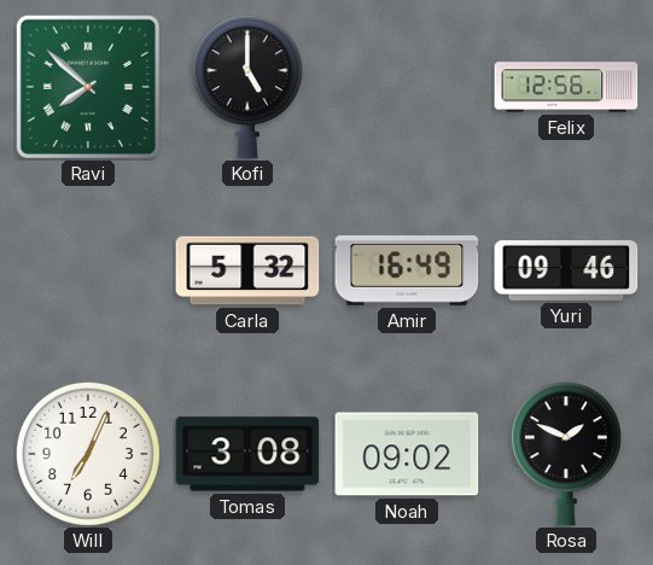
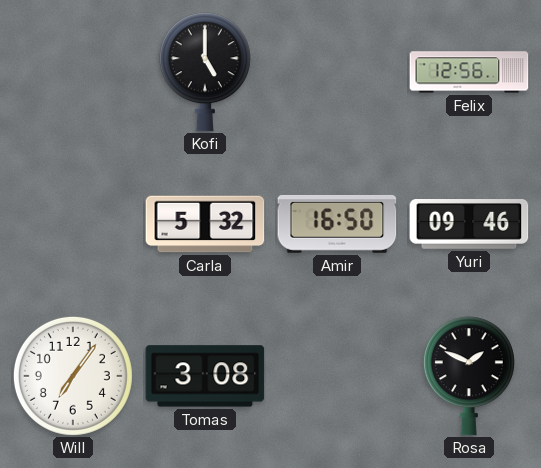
Ravi: 7:52 -> none (88, 87)
Amir: 16:49 -> 16:50 (337, 224)
Will: 7:04 -> 7:06 (73, 376)
Noah: 09:02 -> none (407, 454)
